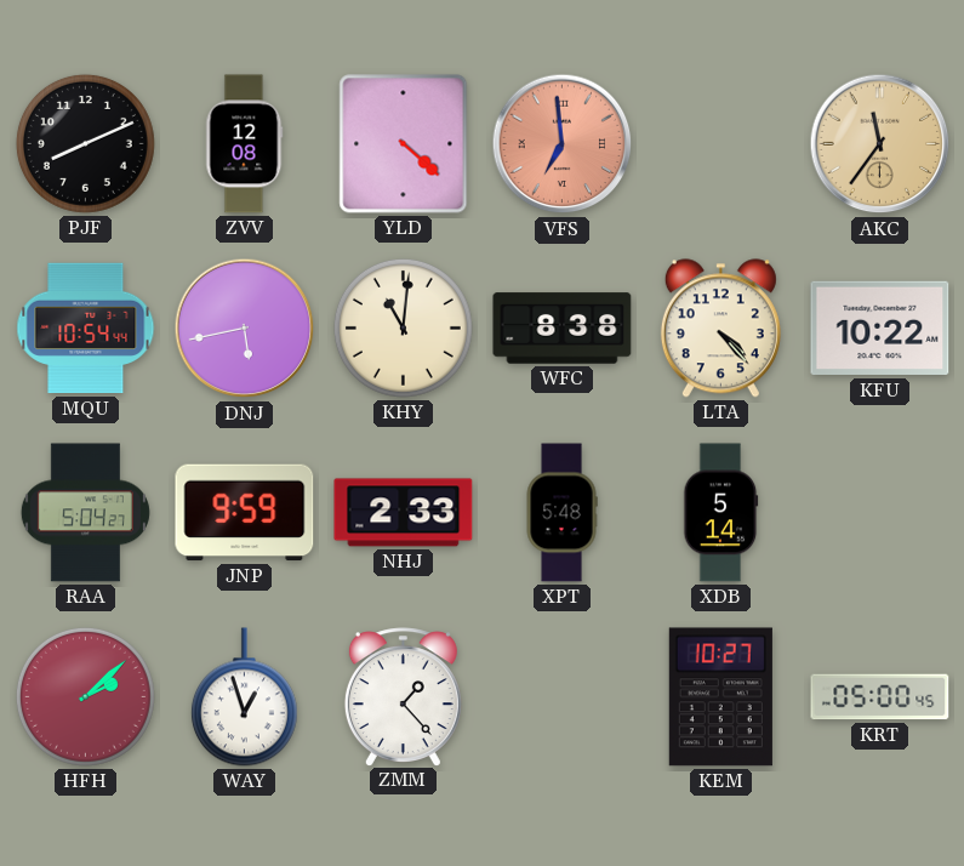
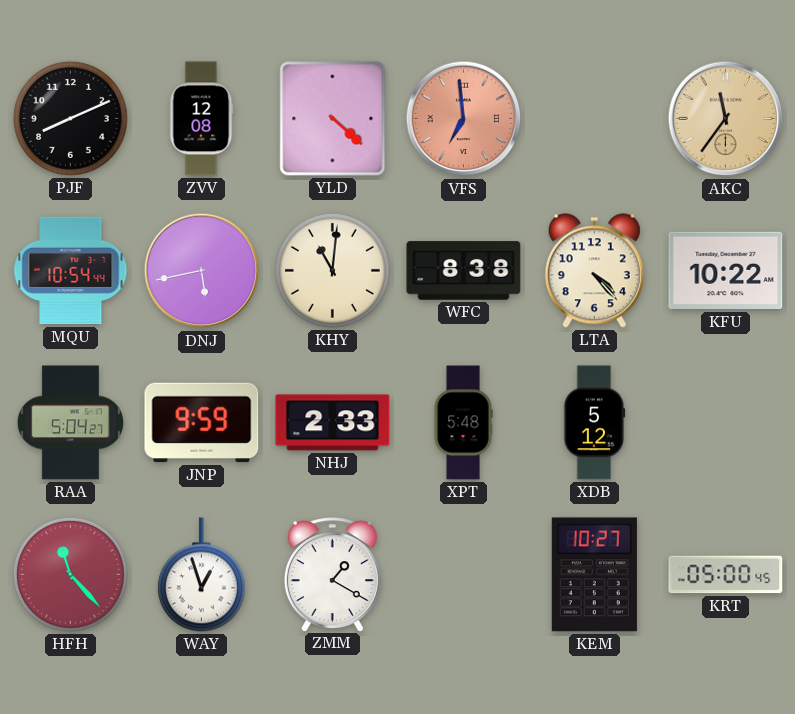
XDB: 5:14 -> 5:12 (595, 423)
HFH: 2:08 -> 11:23 (70, 574)
ZMM: 1:23 -> 1:20 (332, 574)
